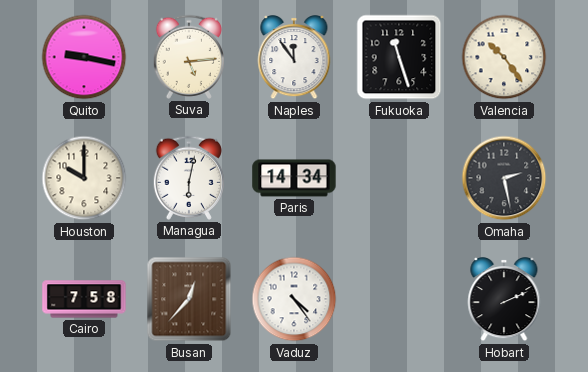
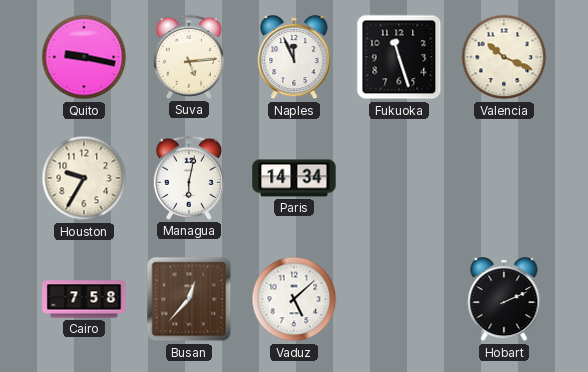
Naples: 11:54 -> 11:56 (294, 58)
Valencia: 10:24 -> 10:19 (504, 57)
Houston: 10:00 -> 9:35 (84, 178)
Omaha: 2:28 -> none (504, 178)
Vaduz: 4:24 -> 5:08 (294, 299)
